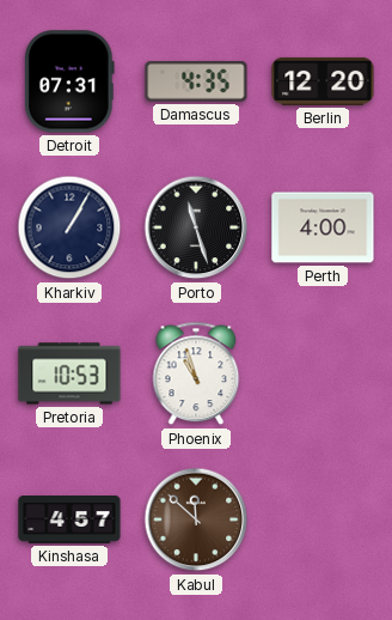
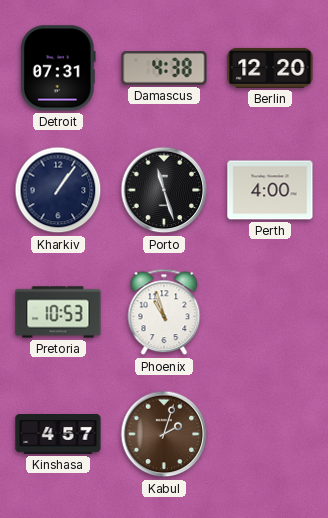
Damascus: 4:35 -> 4:38 (164, 69)
Kharkiv: 1:05 -> 1:06 (58, 190)
Kabul: 11:52 -> 2:03 (164, 434)
